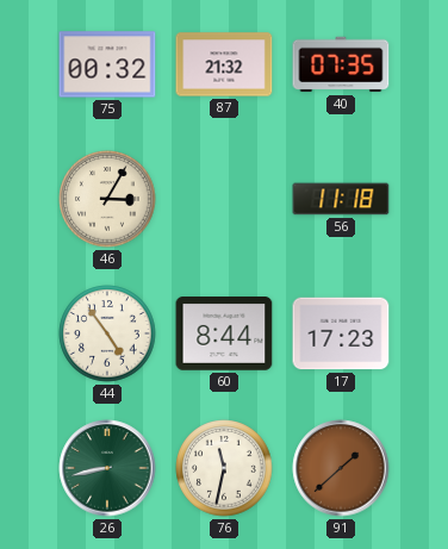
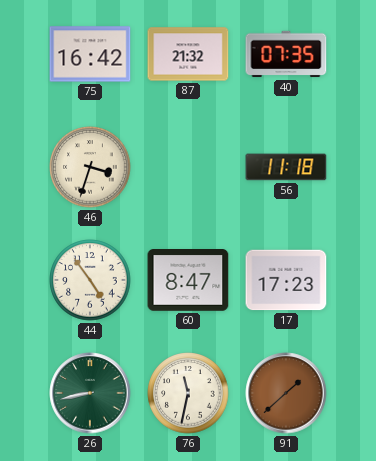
75: 00:32 -> 16:42 (90, 54)
46: 3:05 -> 3:33 (90, 167)
60: 8:44 -> 8:47 (188, 281)
